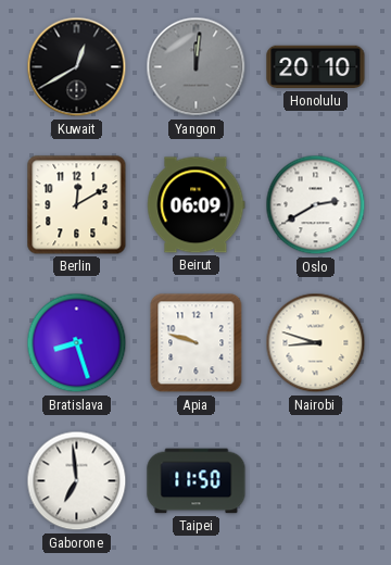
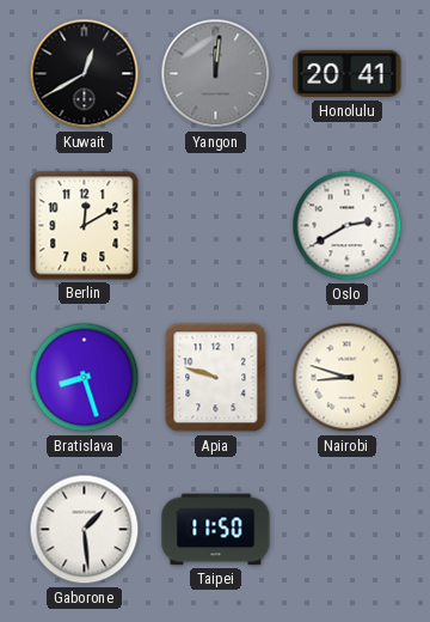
Honolulu: 20:10 -> 20:41 (348, 74)
Beirut: 06:09 -> none (197, 205)
Gaborone: 6:59 -> 1:29 (85, 530)
